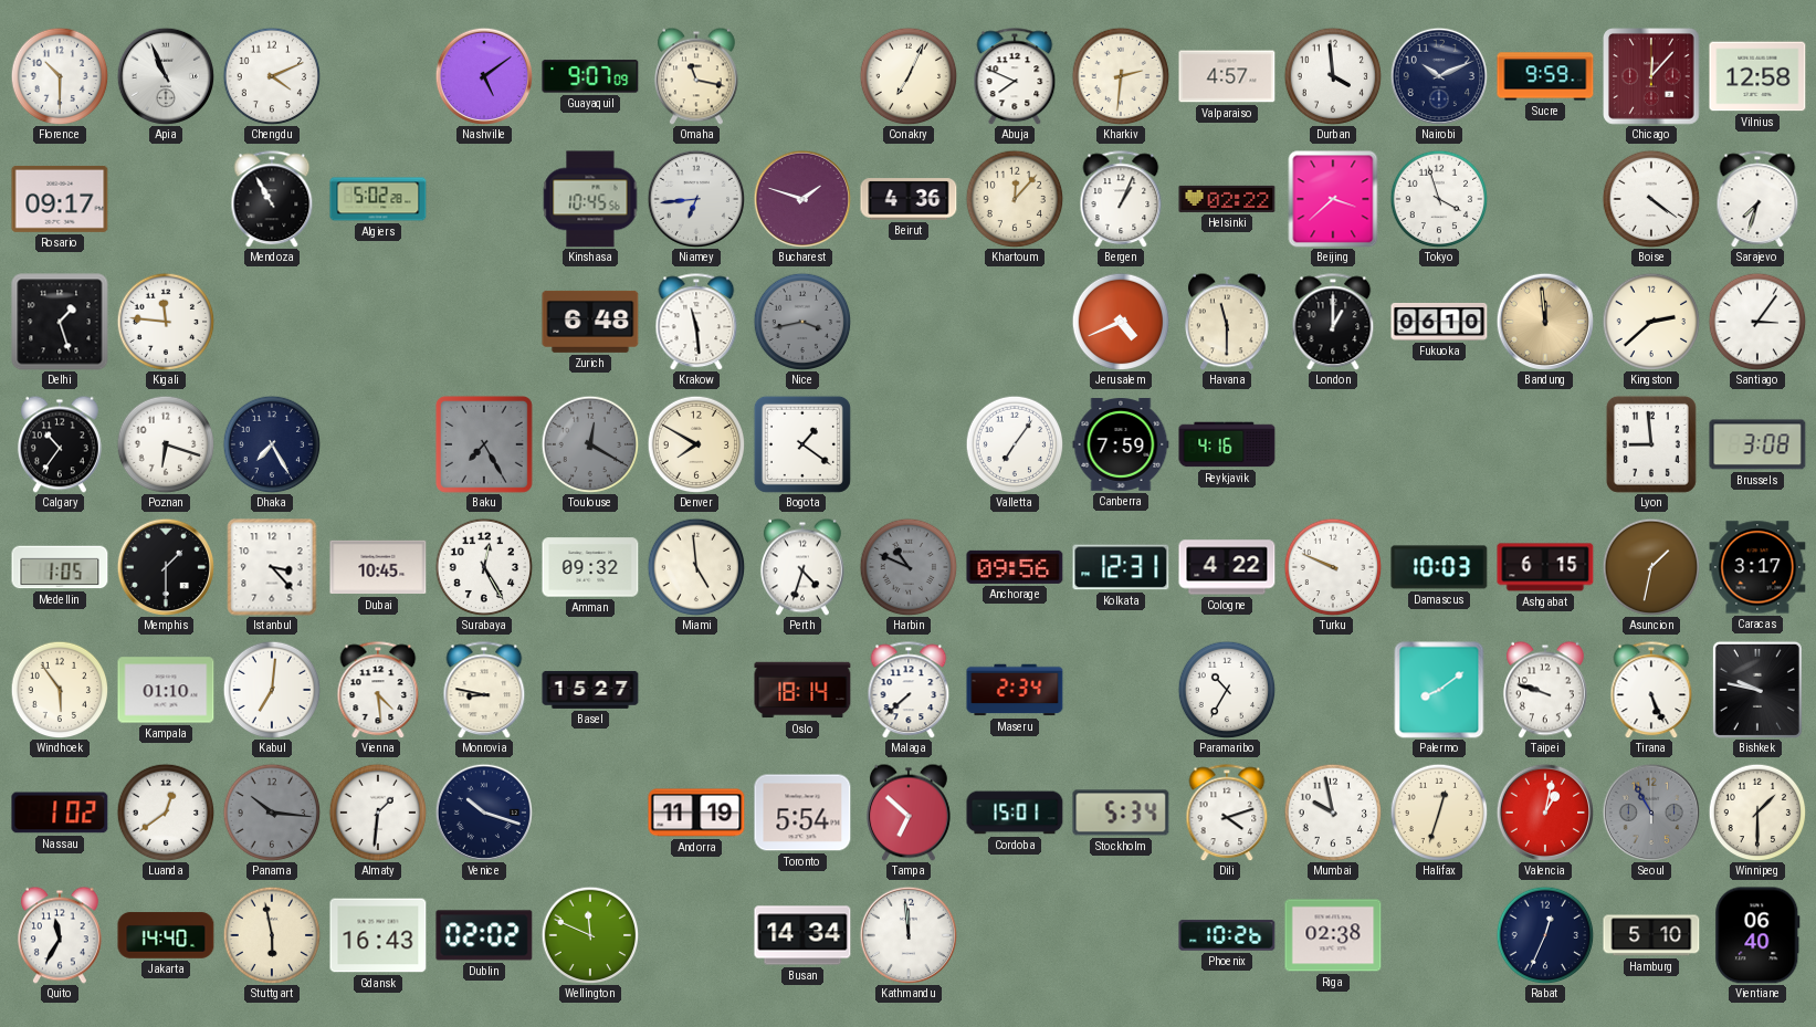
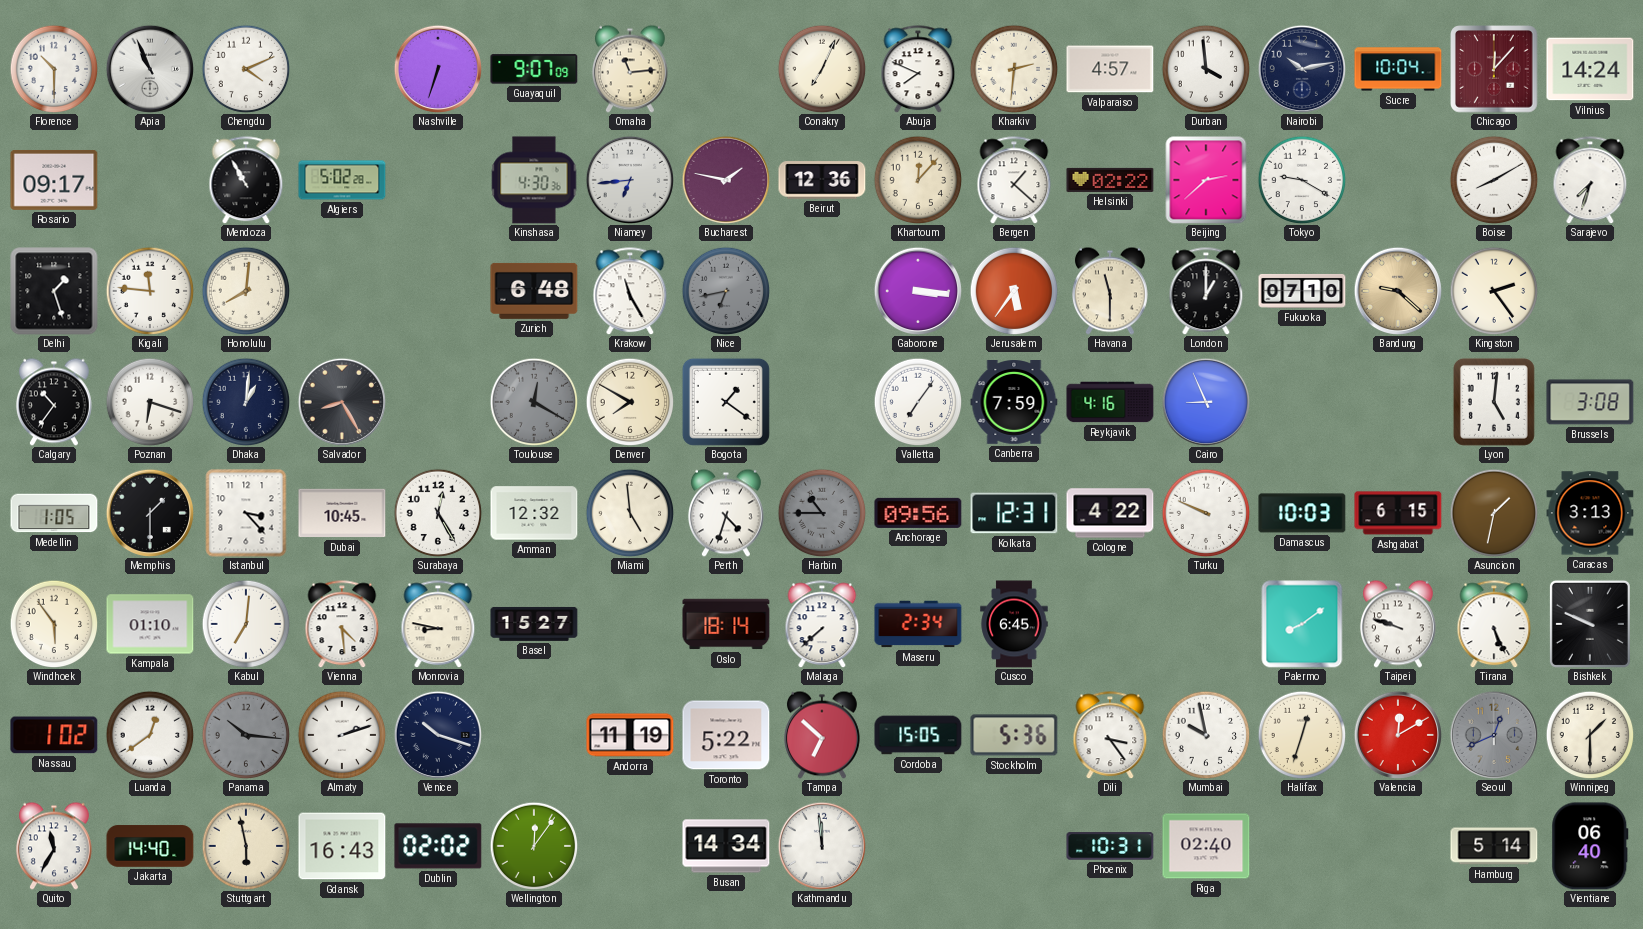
Nashville: 5:09 -> 6:33 (437, 68)
Omaha: 11:17 -> 11:14 (630, 69)
Nairobi: 10:11 -> 10:13 (1301, 68)
Sucre: 9:59 -> 10:04 (1398, 69)
Vilnius: 12:58 -> 14:24 (1590, 69)
Kinshasa: 10:45 -> 4:30 (534, 180)
Bucharest: 1:48 -> 1:47 (725, 179)
Beirut: 4:36 -> 12:36 (822, 180)
Bergen: 1:04 -> 1:22 (1014, 180)
Beijing: 3:38 -> 2:38 (1206, 180)
Tokyo: 3:57 -> 9:20 (1302, 180)
Boise: 4:21 -> 8:10 (1494, 180)
Honolulu: none -> 8:01 (246, 291)
Krakow: 11:29 -> 11:25 (630, 291)
Nice: 3:43 -> 6:43 (726, 291)
Gaborone: none -> 3:16 (917, 290)
Jerusalem: 4:41 -> 5:36 (1014, 291)
Fukuoka: 06:10 -> 07:10 (1302, 291)
Bandung: 11:59 -> 9:22 (1397, 290)
Kingston: 2:38 -> 2:24 (1494, 291)
Santiago: 3:06 -> none (1757, 322)
Dhaka: 7:25 -> 1:01 (246, 402)
Salvador: none -> 8:25 (341, 401)
Baku: 7:25 -> none (484, 444)
Cairo: none -> 8:56 (1205, 401)
Lyon: 8:59 -> 5:01 (1494, 402)
Amman: 09:32 -> 12:32 (534, 513)
Harbin: 10:49 -> 10:45 (822, 513)
Caracas: 3:17 -> 3:13 (1590, 513)
Cusco: none -> 6:45 (1014, 624)
Paramaribo: 10:35 -> none (1227, 690)
Bishkek: 9:47 -> 9:49 (1590, 624)
Almaty: 1:31 -> 2:12 (342, 735)
Toronto: 5:54 -> 5:22 (726, 735)
Cordoba: 15:01 -> 15:05 (918, 735)
Stockholm: 5:34 -> 5:36 (1014, 735)
Dili: 4:12 -> 3:24 (1110, 735)
Valencia: 1:02 -> 12:10 (1397, 734)
Seoul: 10:55 -> 12:41 (1493, 734)
Wellington: 11:49 -> 12:06 (534, 846)
Phoenix: 10:26 -> 10:31 (1110, 846)
Riga: 02:38 -> 02:40 (1206, 846)
Rabat: 12:34 -> none (1545, 935)
Hamburg: 5:10 -> 5:14 (1494, 846)
